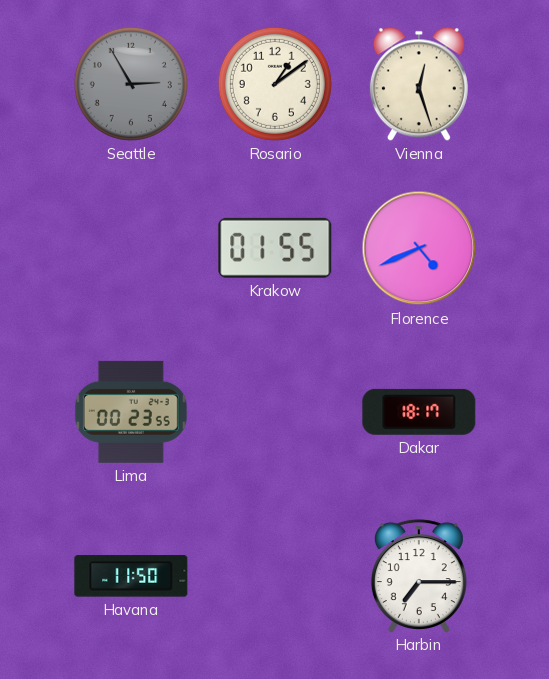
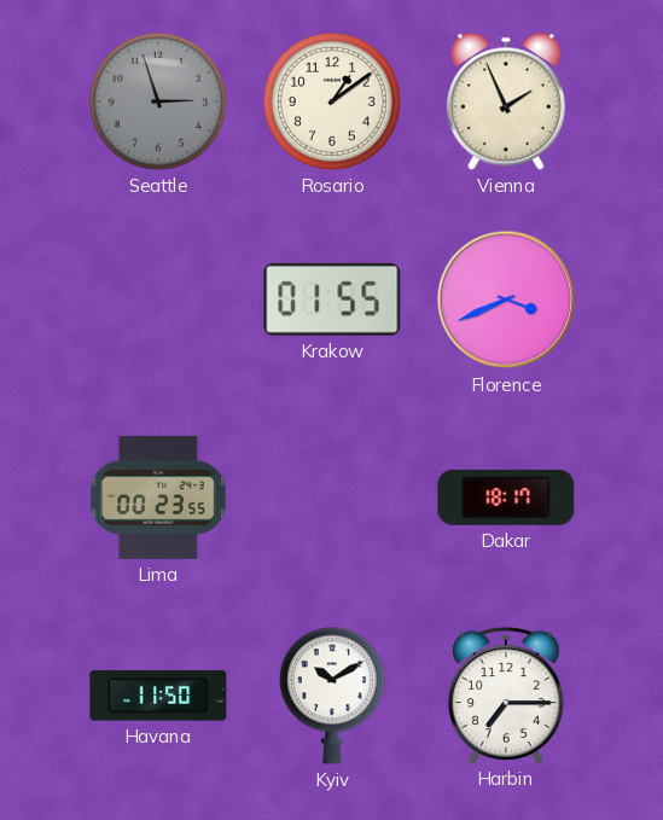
Seattle: 2:55 -> 2:57 (158, 101)
Vienna: 12:27 -> 1:56 (506, 101)
Florence: 4:41 -> 3:41 (506, 299)
Kyiv: none -> 10:10 (332, 696)
